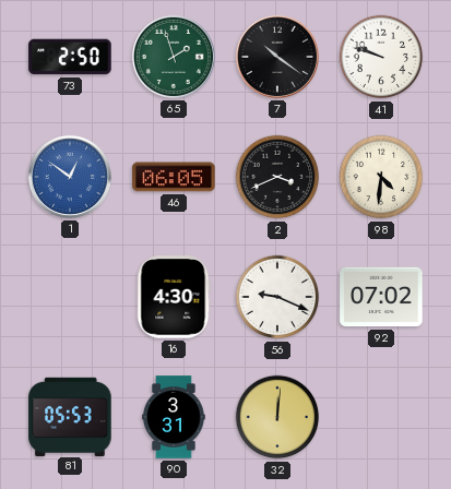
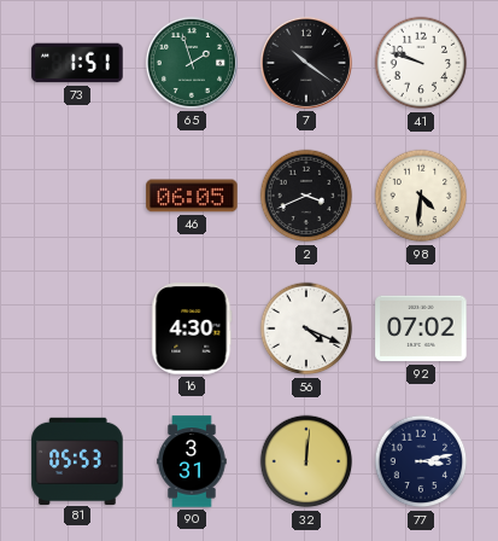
73: 2:50 -> 1:51 (77, 63)
1: 12:51 -> none (70, 177)
56: 9:19 -> 4:19 (306, 328)
77: none -> 3:13 (421, 461)
